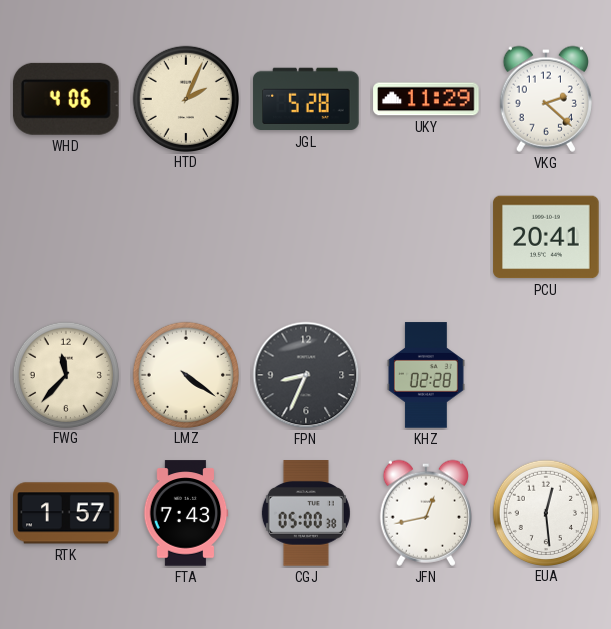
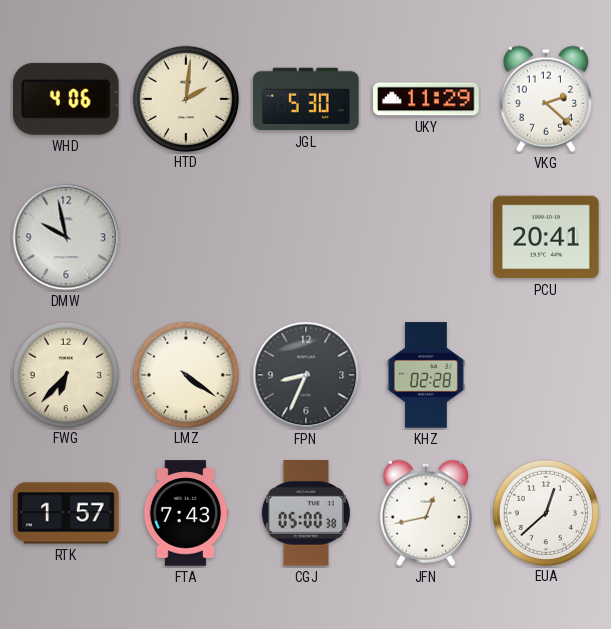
HTD: 2:04 -> 2:01 (185, 98)
JGL: 5:28 -> 5:30 (306, 99)
DMW: none -> 9:58 (66, 237)
FWG: 11:37 -> 6:37 (65, 374)
EUA: 12:29 -> 12:38 (545, 512)
